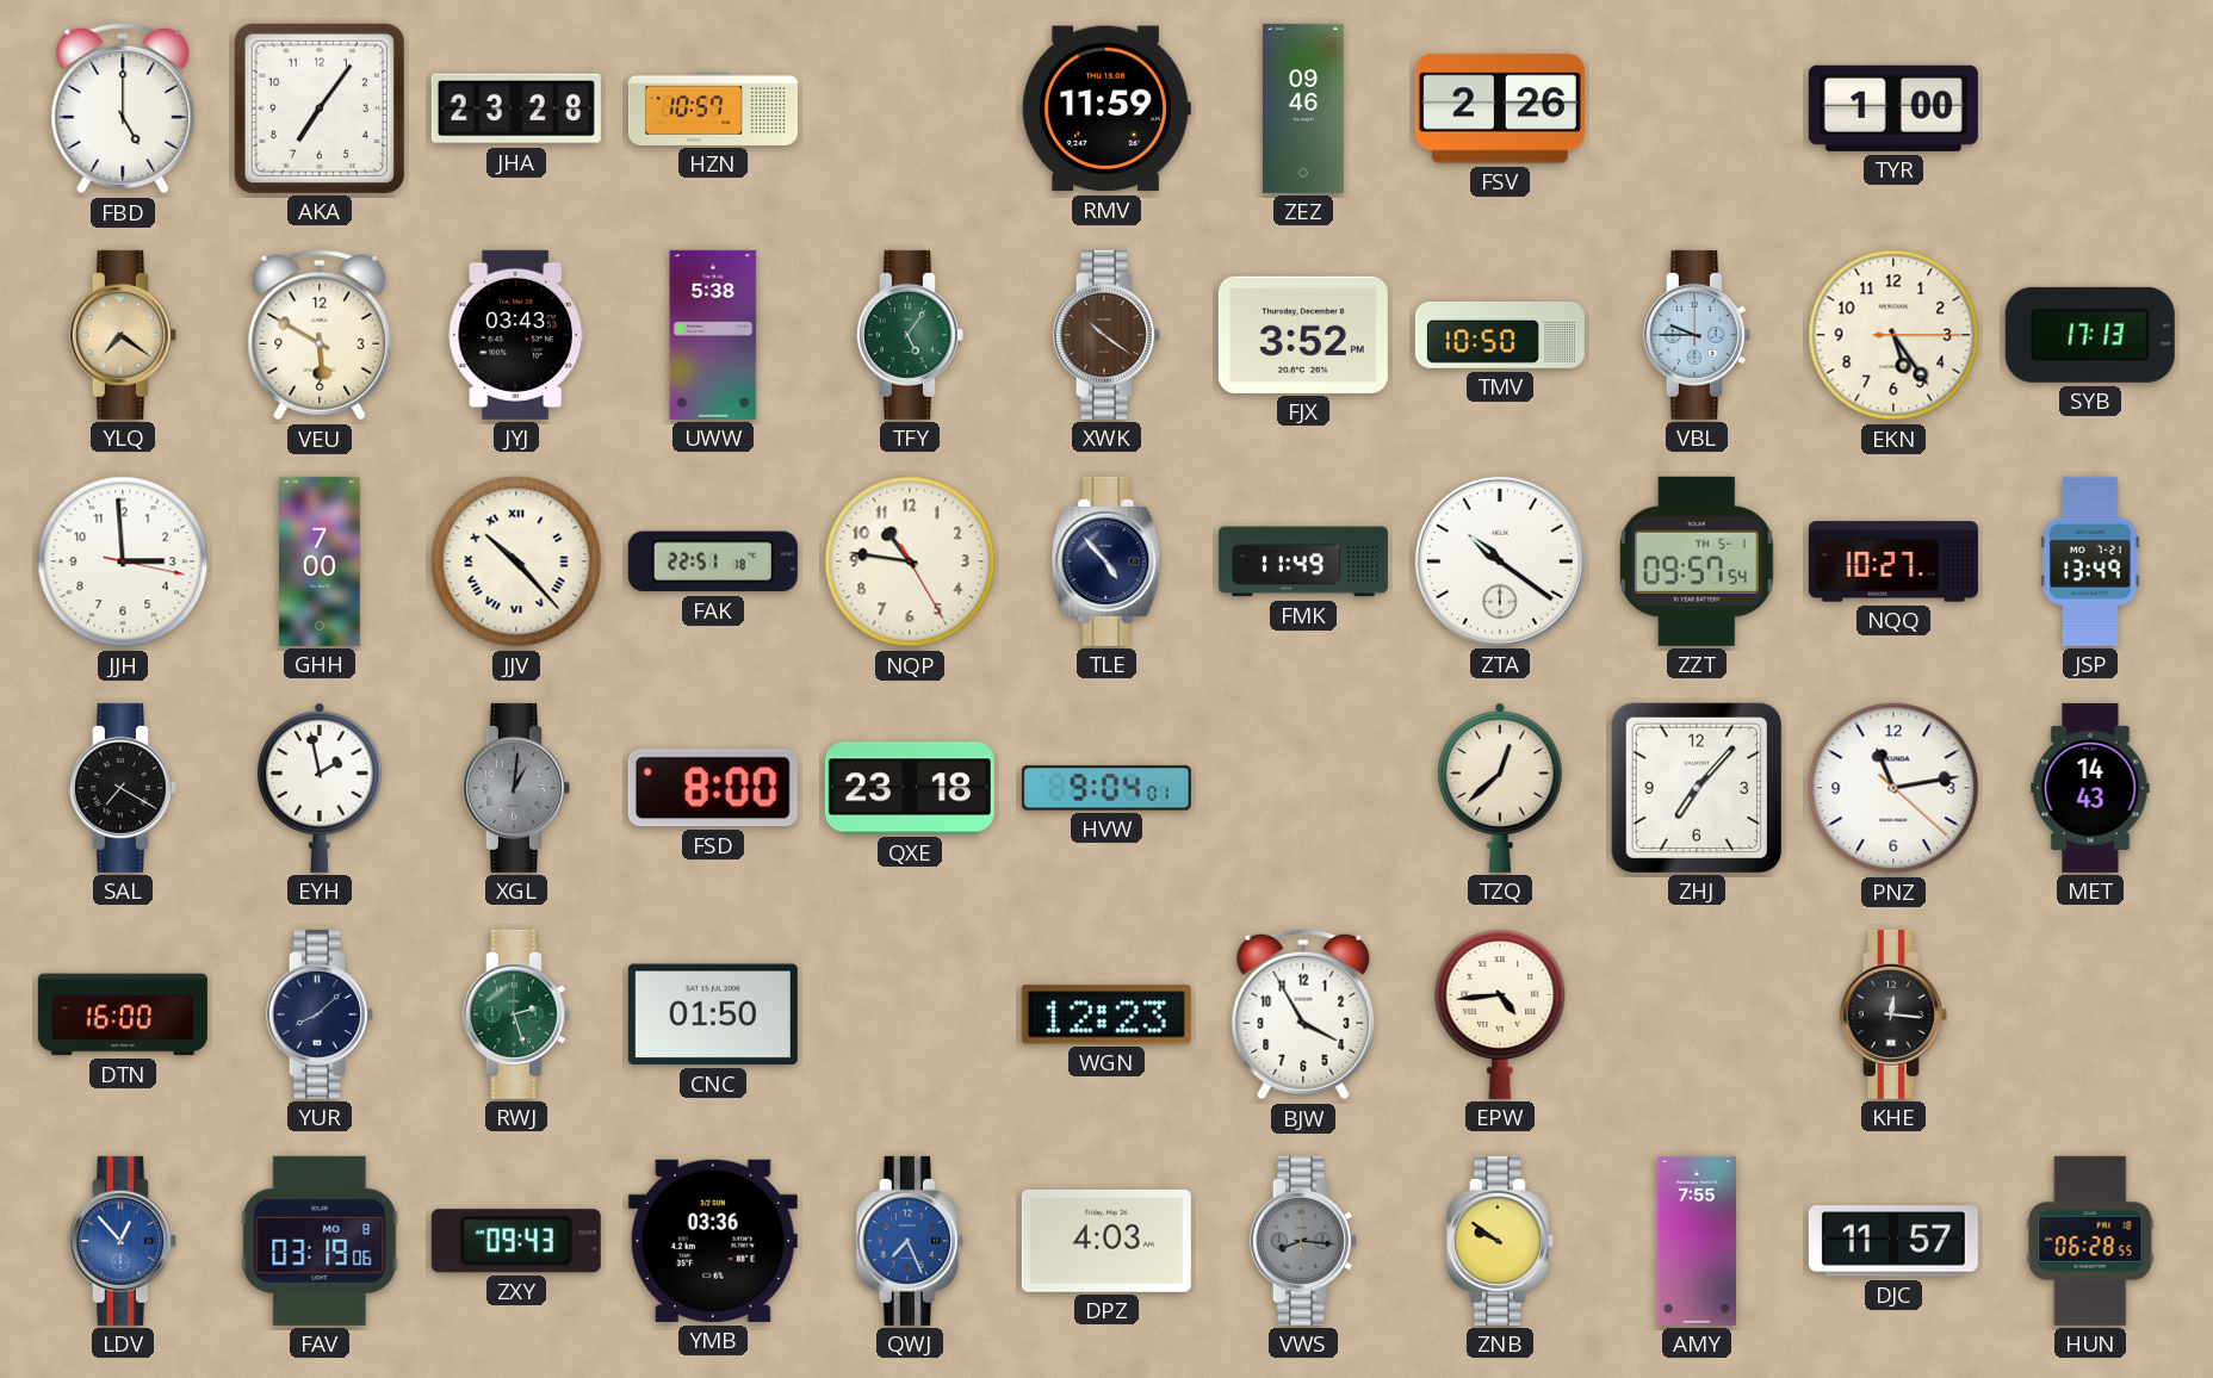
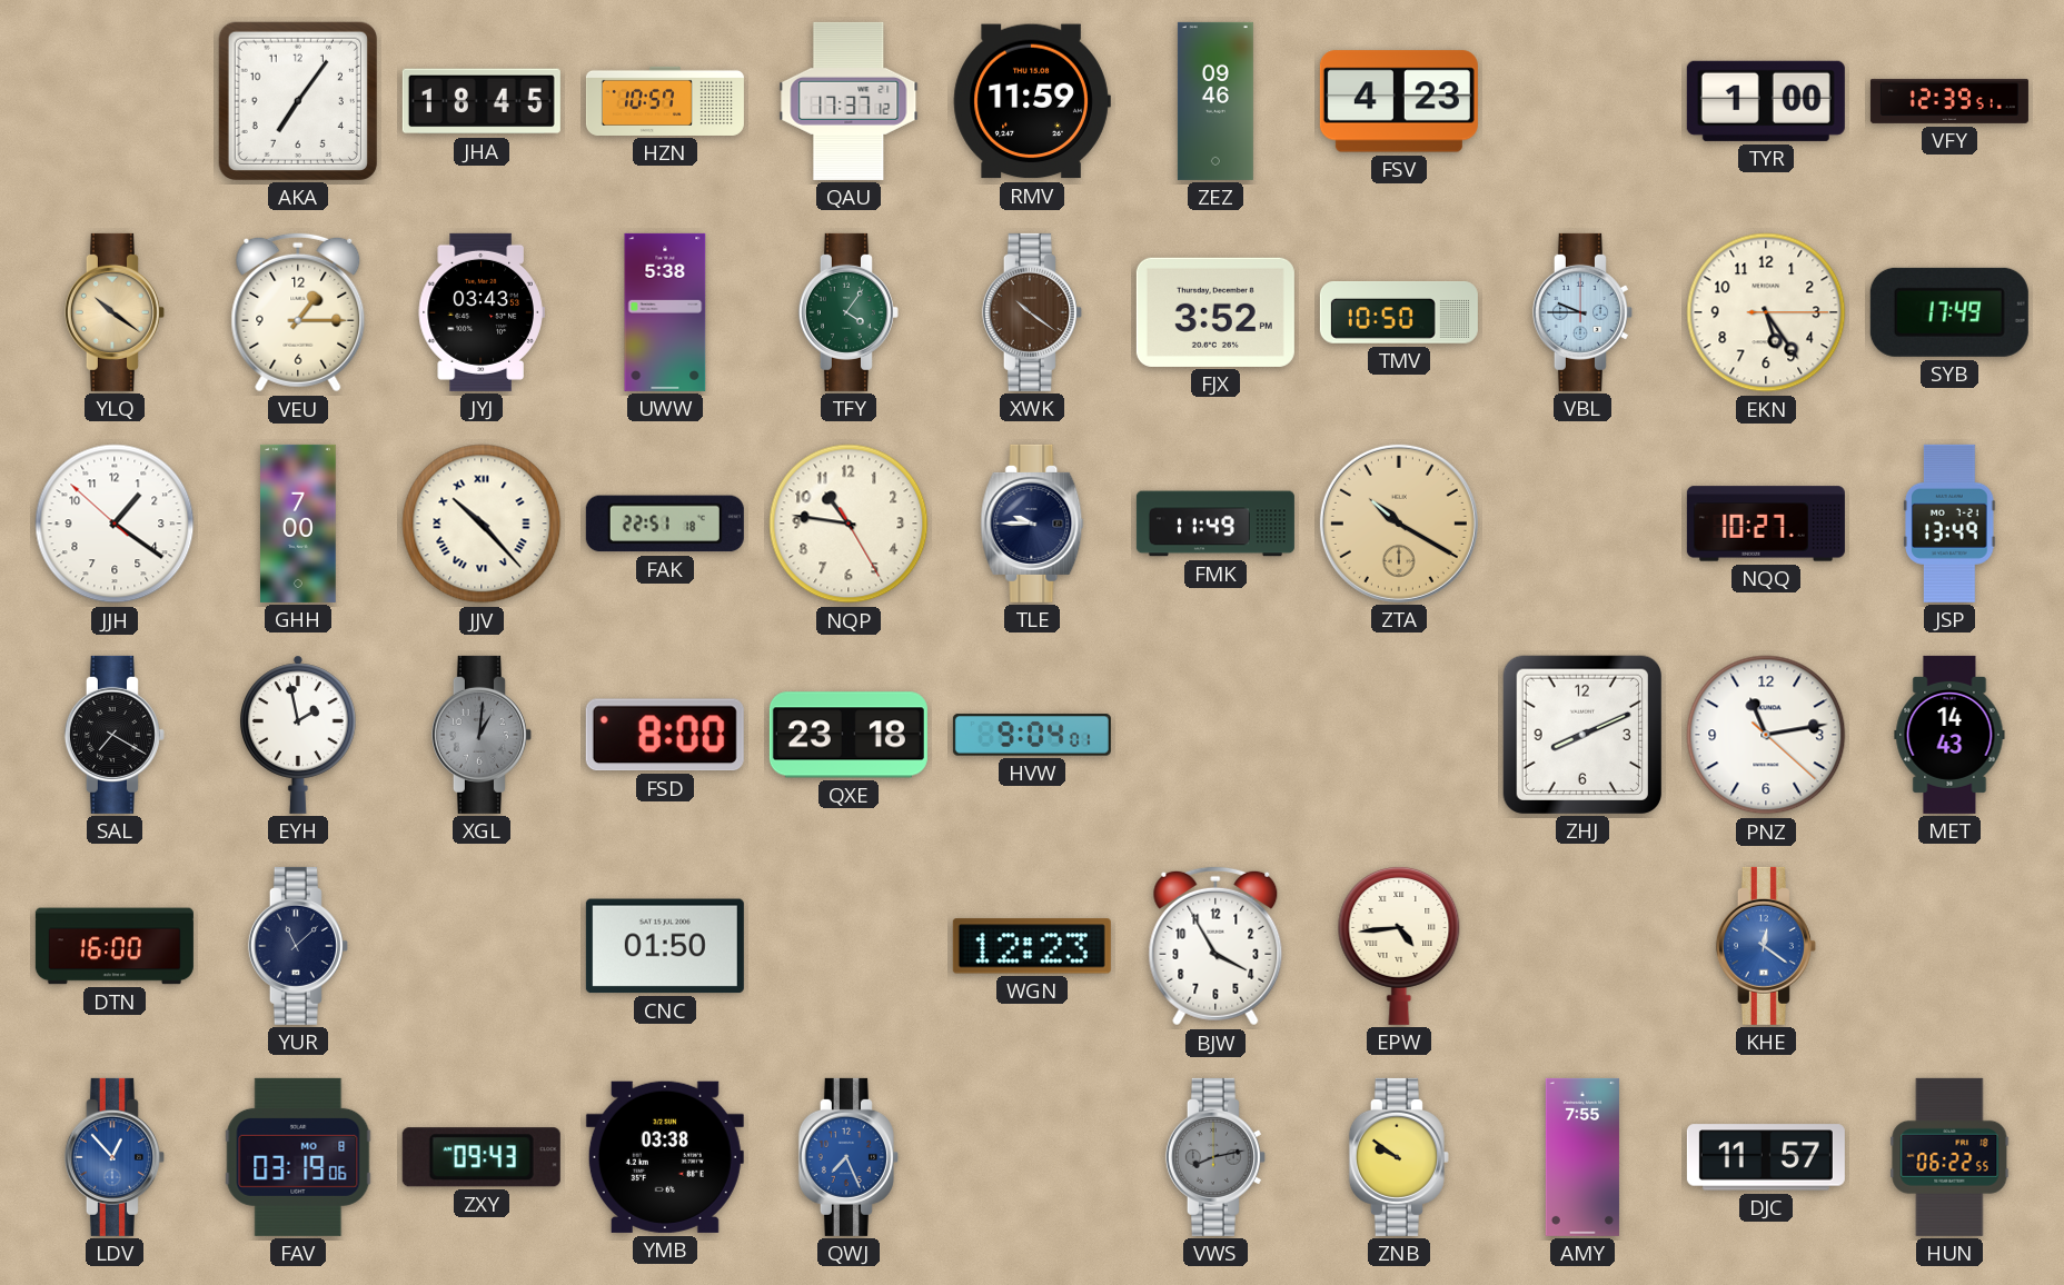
FBD: 5:00 -> none (123, 108)
JHA: 23:28 -> 18:45 (482, 101)
QAU: none -> 17:37 (849, 101)
FSV: 2:26 -> 4:23 (1399, 101)
VFY: none -> 12:39 (1949, 101)
YLQ: 7:21 -> 10:21 (115, 312)
VEU: 5:50 -> 1:15 (298, 312)
TFY: 5:06 -> 4:06 (849, 312)
SYB: 17:13 -> 17:49 (1949, 312)
JJH: 2:59 -> 1:20 (115, 524)
TLE: 4:53 -> 9:45 (1032, 524)
ZTA: 10:21 -> 10:20 (1399, 524)
ZTA dial: white -> champagne (1399, 524)
ZZT: 09:57 -> none (1697, 561)
TZQ: 12:38 -> none (1500, 788)
ZHJ: 7:07 -> 8:11 (1582, 735)
YUR: 8:08 -> 11:08 (298, 946)
RWJ: 2:27 -> none (516, 1014)
KHE: 12:16 -> 12:21 (1766, 946)
KHE dial: black -> blue (1766, 946)
YMB: 03:36 -> 03:38 (665, 1157)
DPZ: 4:03 -> none (1106, 1241)
VWS: 8:16 -> 8:13 (1215, 1157)
HUN: 06:28 -> 06:22 (1949, 1157)
